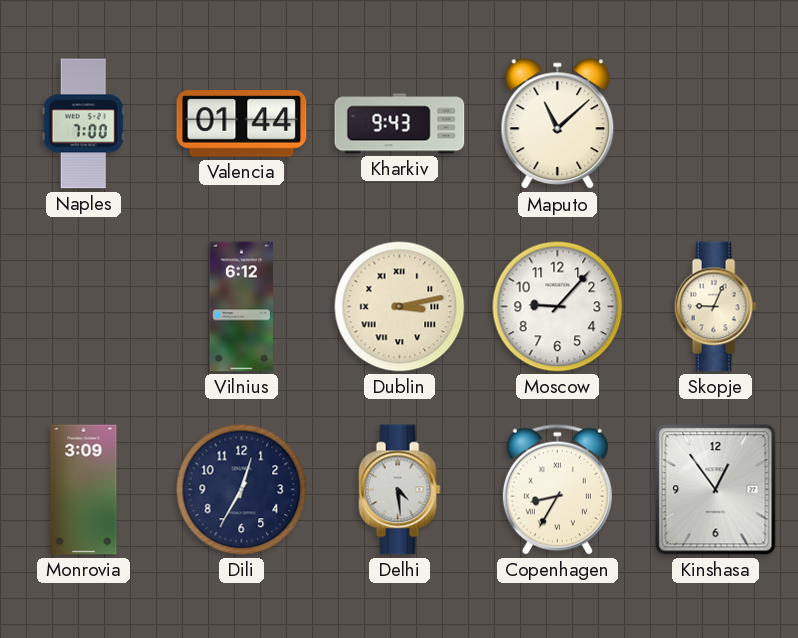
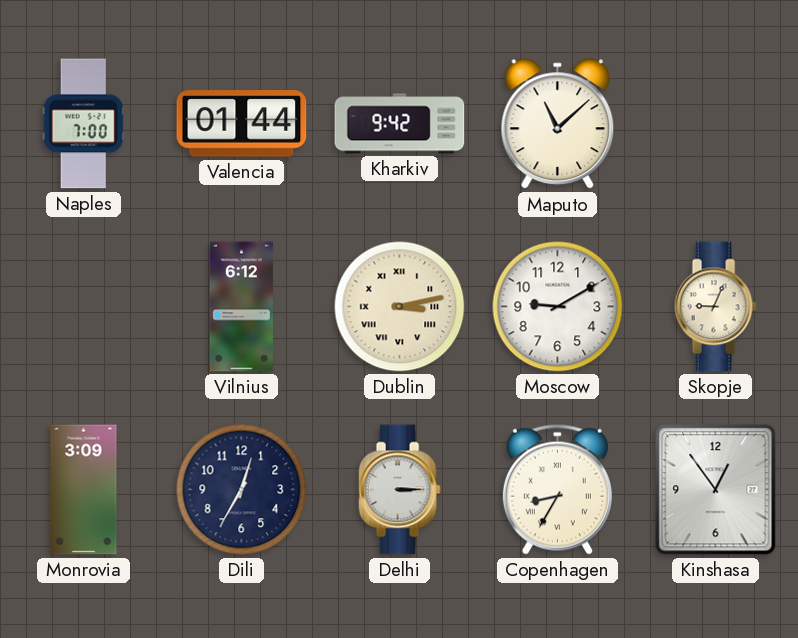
Kharkiv: 9:43 -> 9:42 (400, 124)
Moscow: 9:07 -> 9:10 (558, 307)
Delhi: 4:29 -> 3:15 (399, 490)
